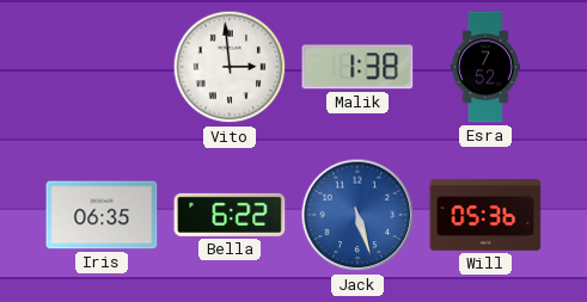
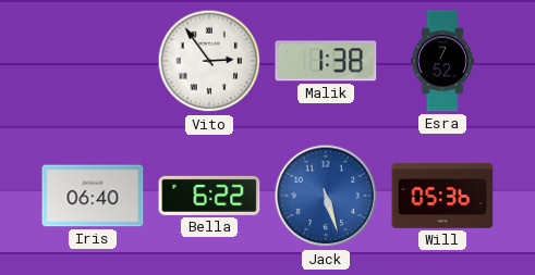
Vito: 2:59 -> 2:54 (209, 61)
Iris: 06:35 -> 06:40 (93, 196)
